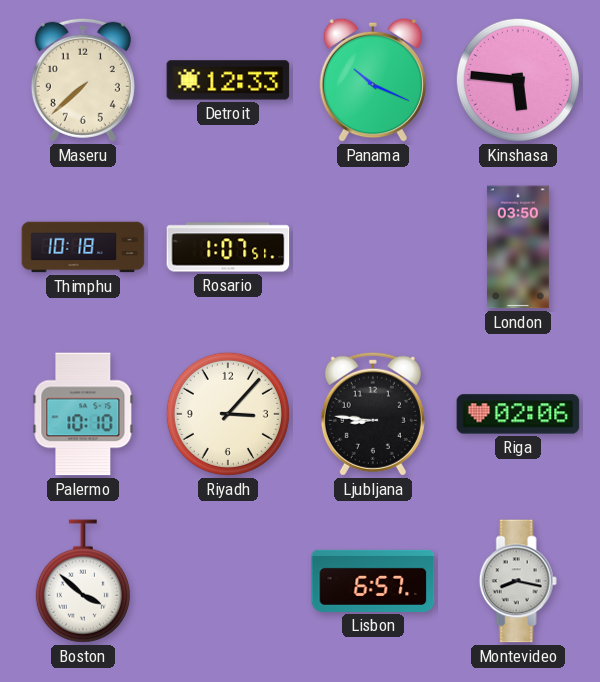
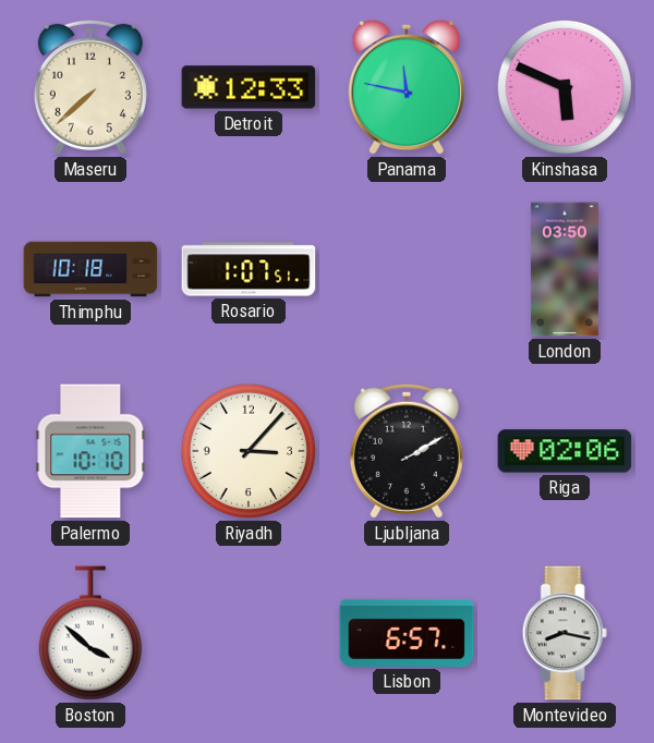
Panama: 10:19 -> 11:47 (405, 87)
Kinshasa: 5:46 -> 5:49 (565, 87)
Ljubljana: 8:46 -> 2:10 (407, 451)
